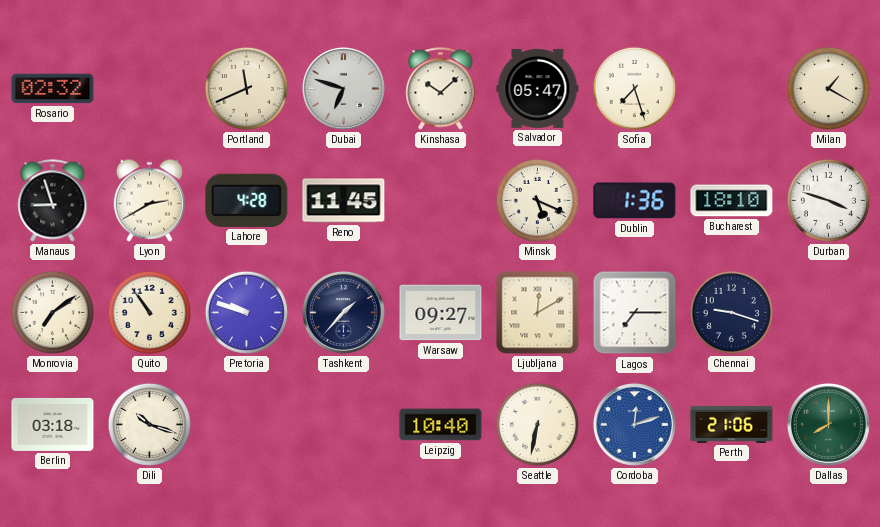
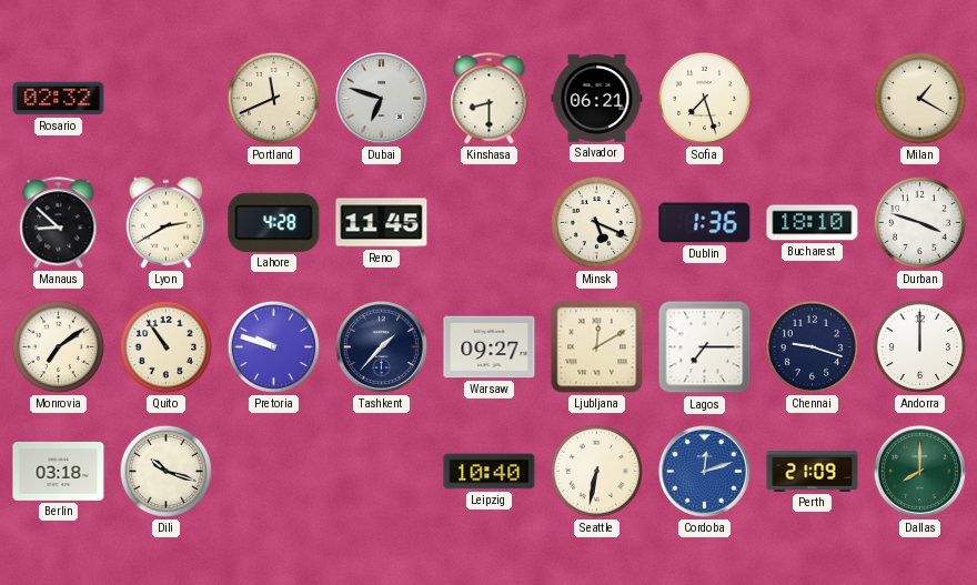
Kinshasa: 10:08 -> 8:30 (490, 99)
Salvador: 05:47 -> 06:21 (597, 98)
Manaus: 8:57 -> 8:52 (59, 223)
Andorra: none -> 12:00 (919, 346)
Perth: 21:06 -> 21:09 (813, 471)
